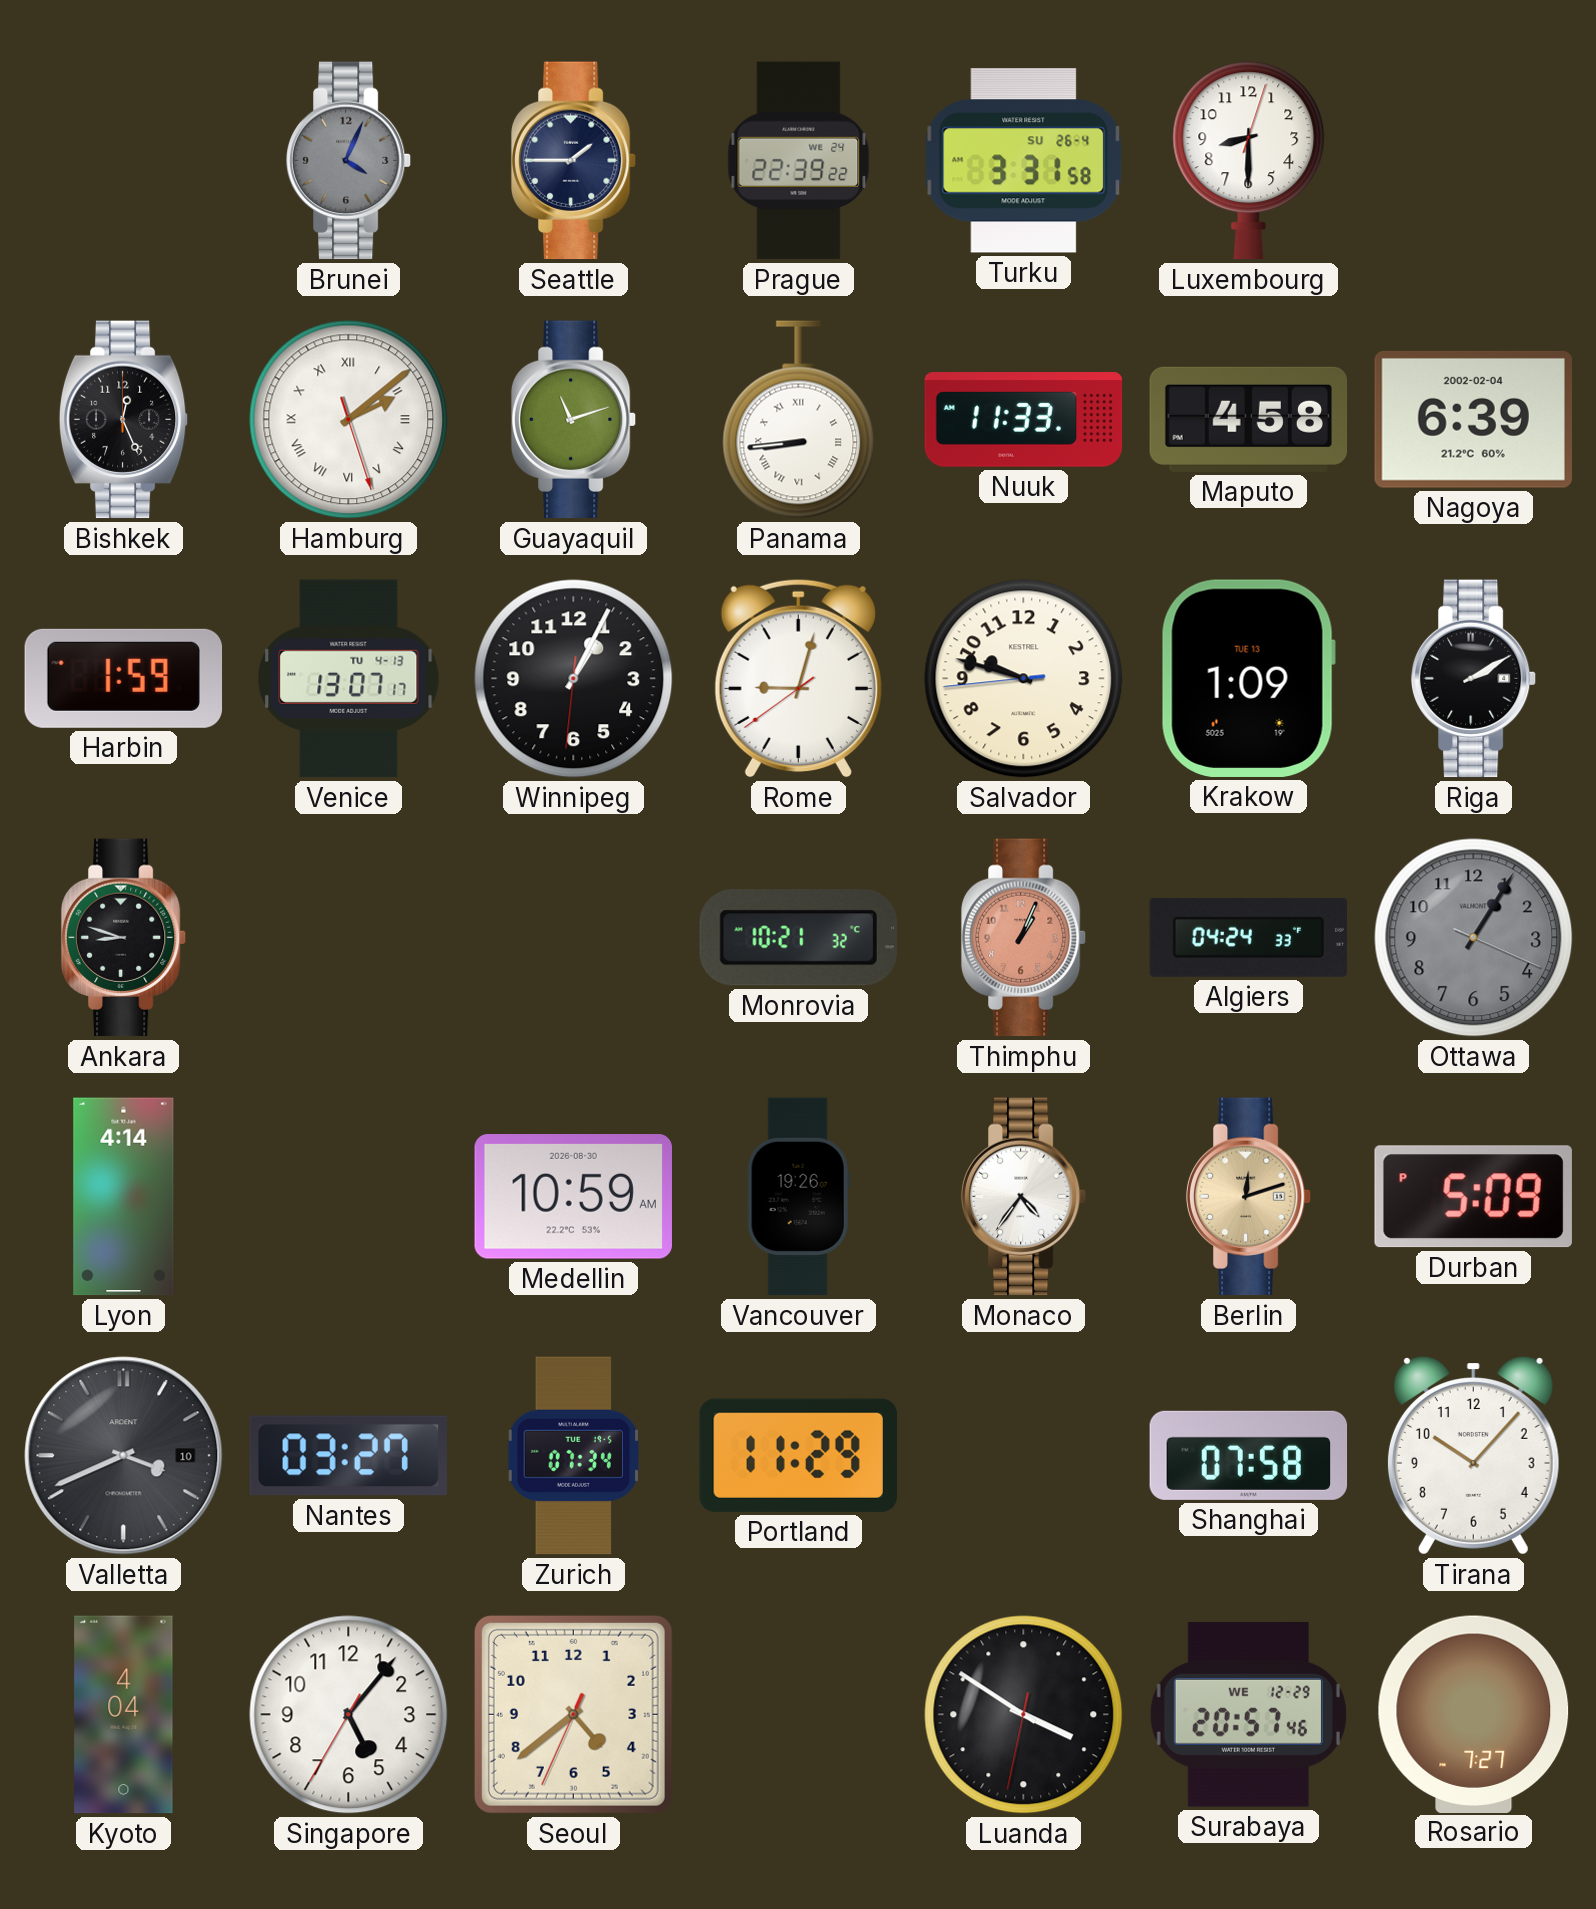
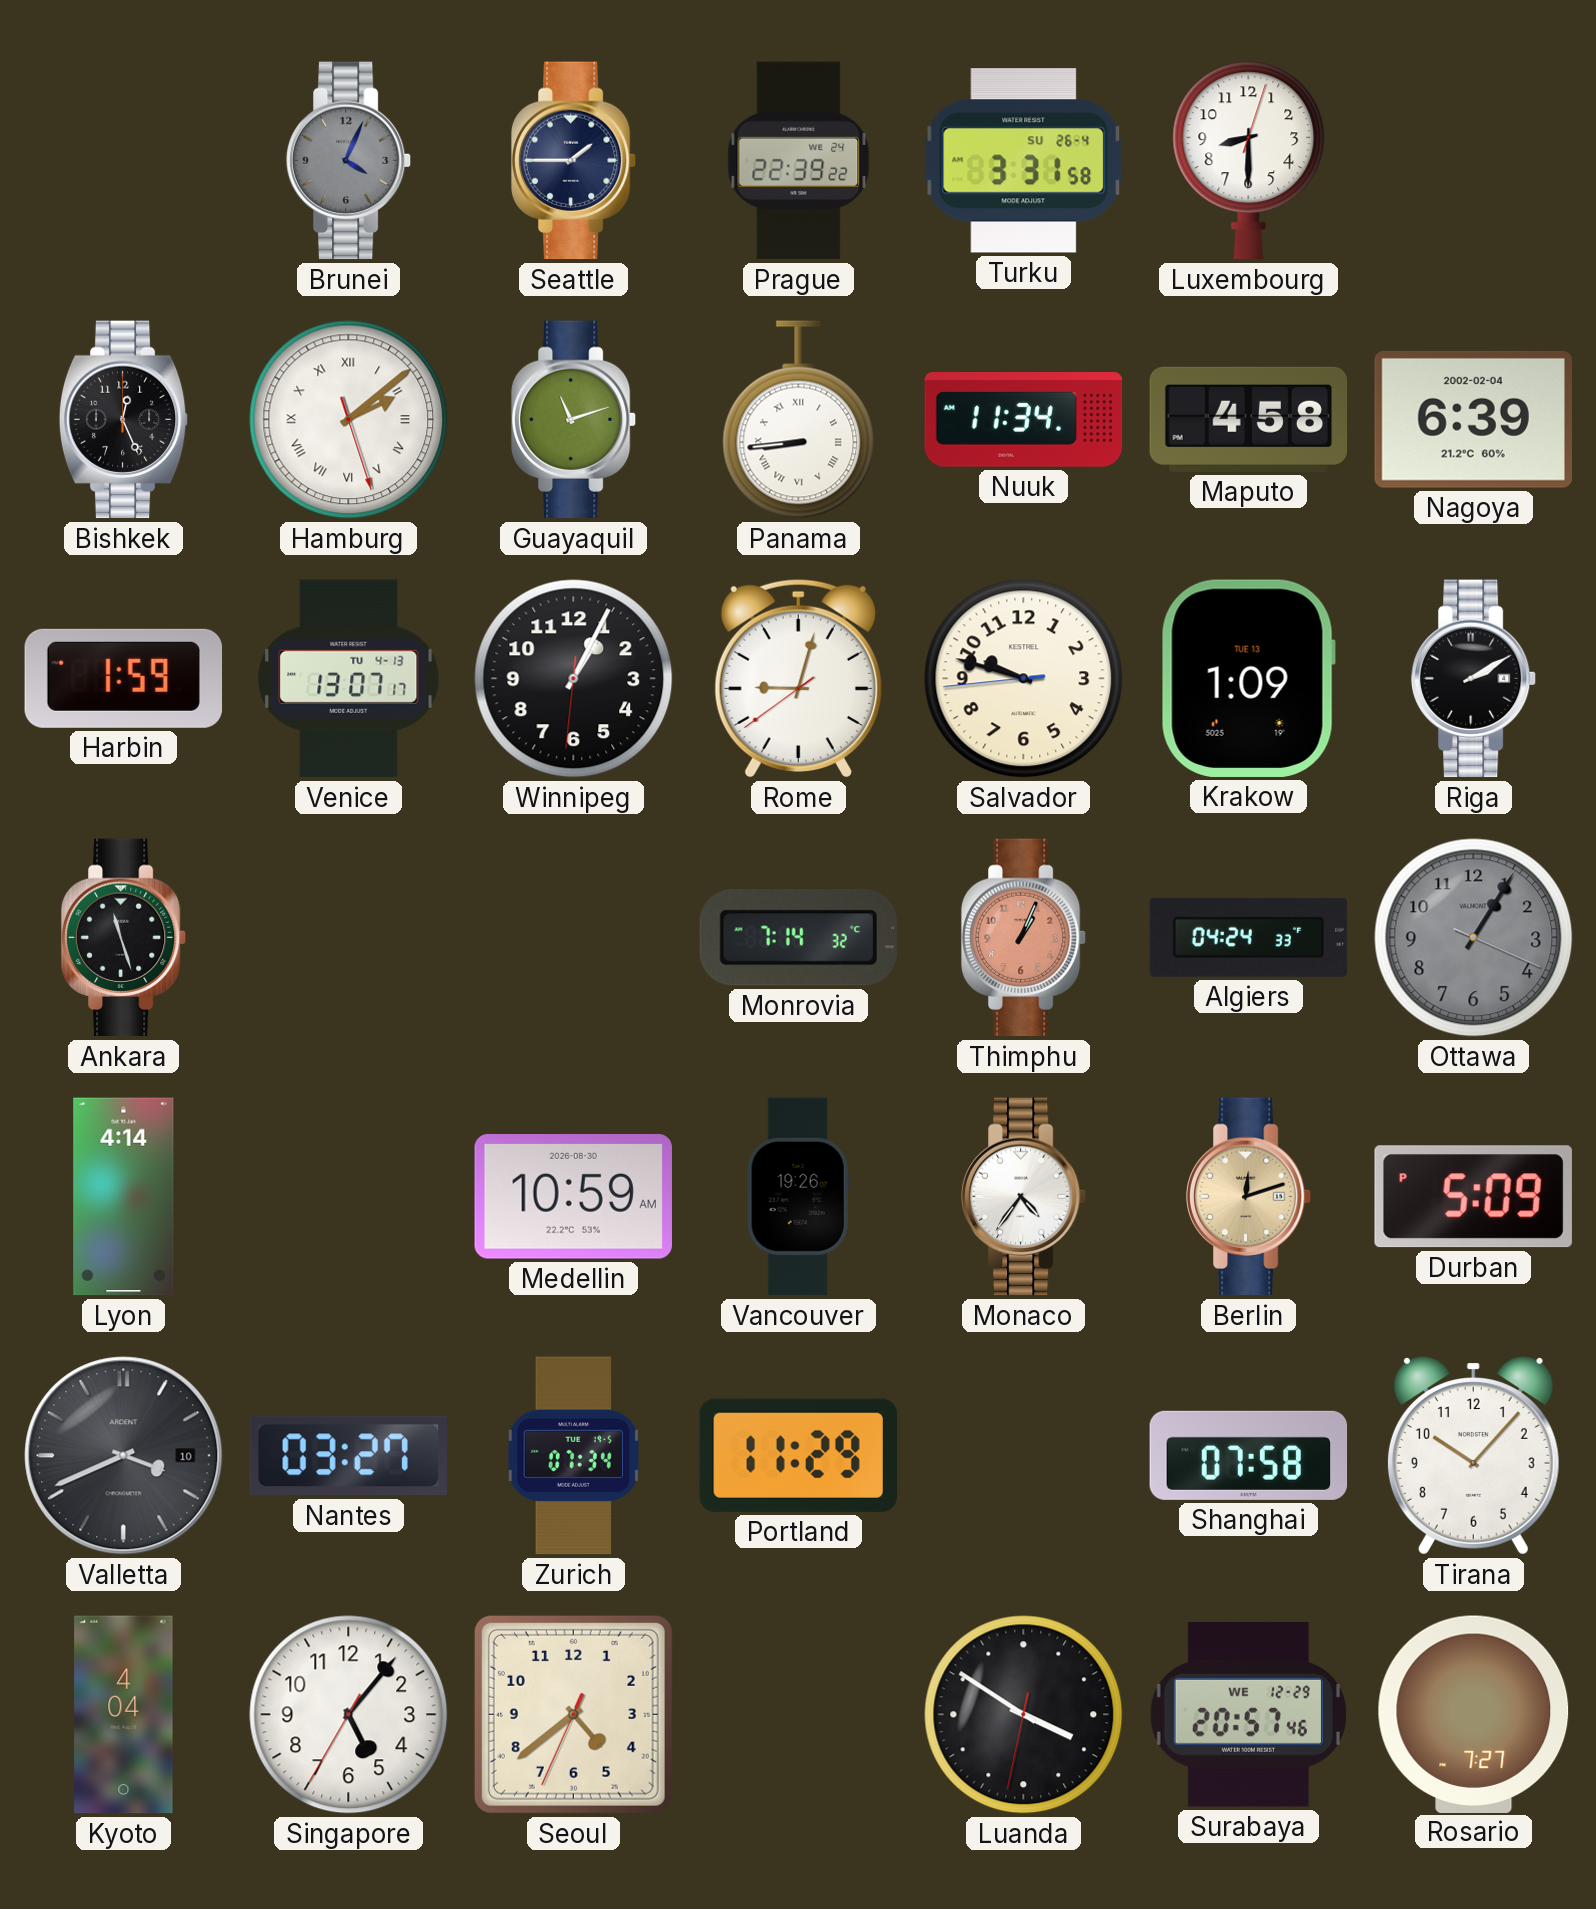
Nuuk: 11:33 -> 11:34 (1024, 420)
Ankara: 8:48 -> 11:27 (124, 938)
Monrovia: 10:21 -> 7:14 (798, 938)
